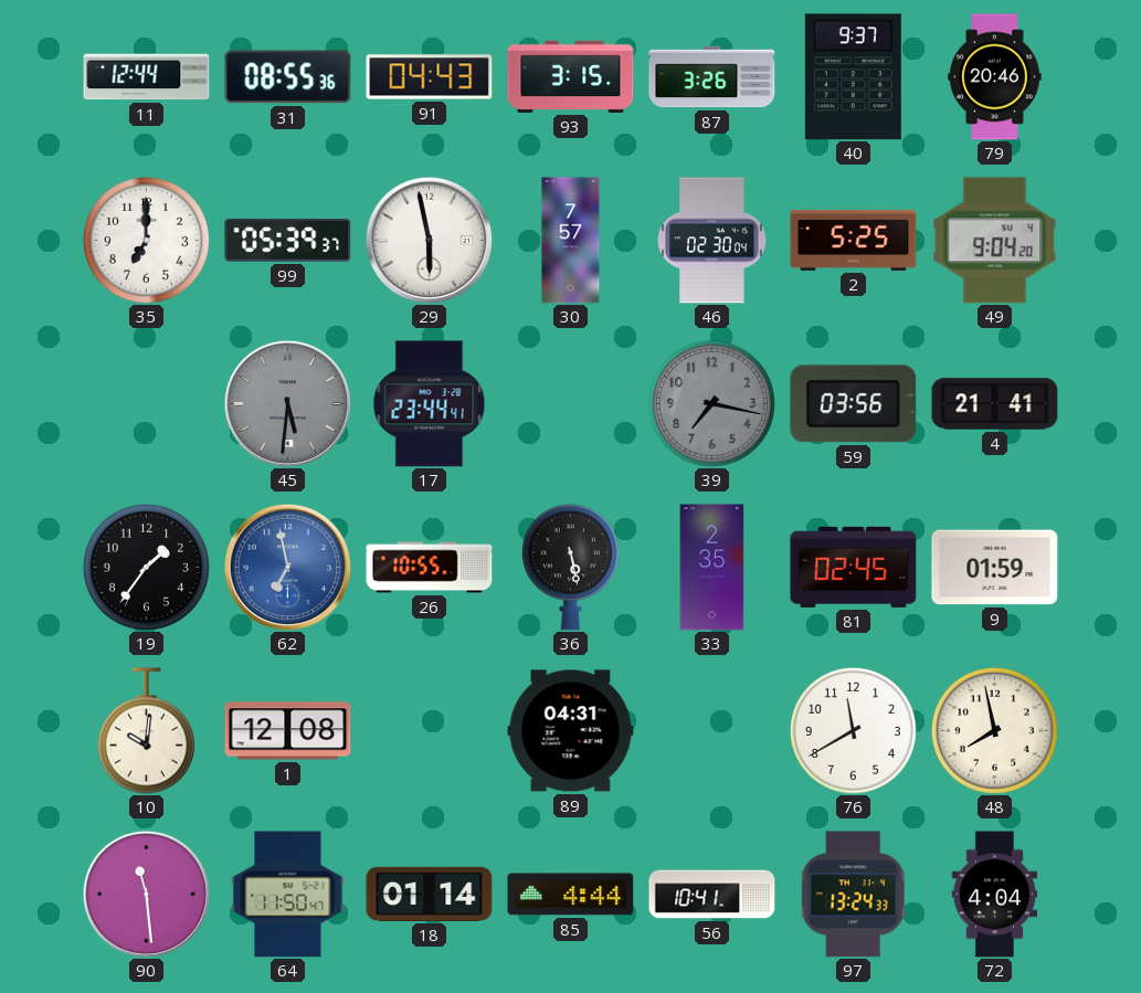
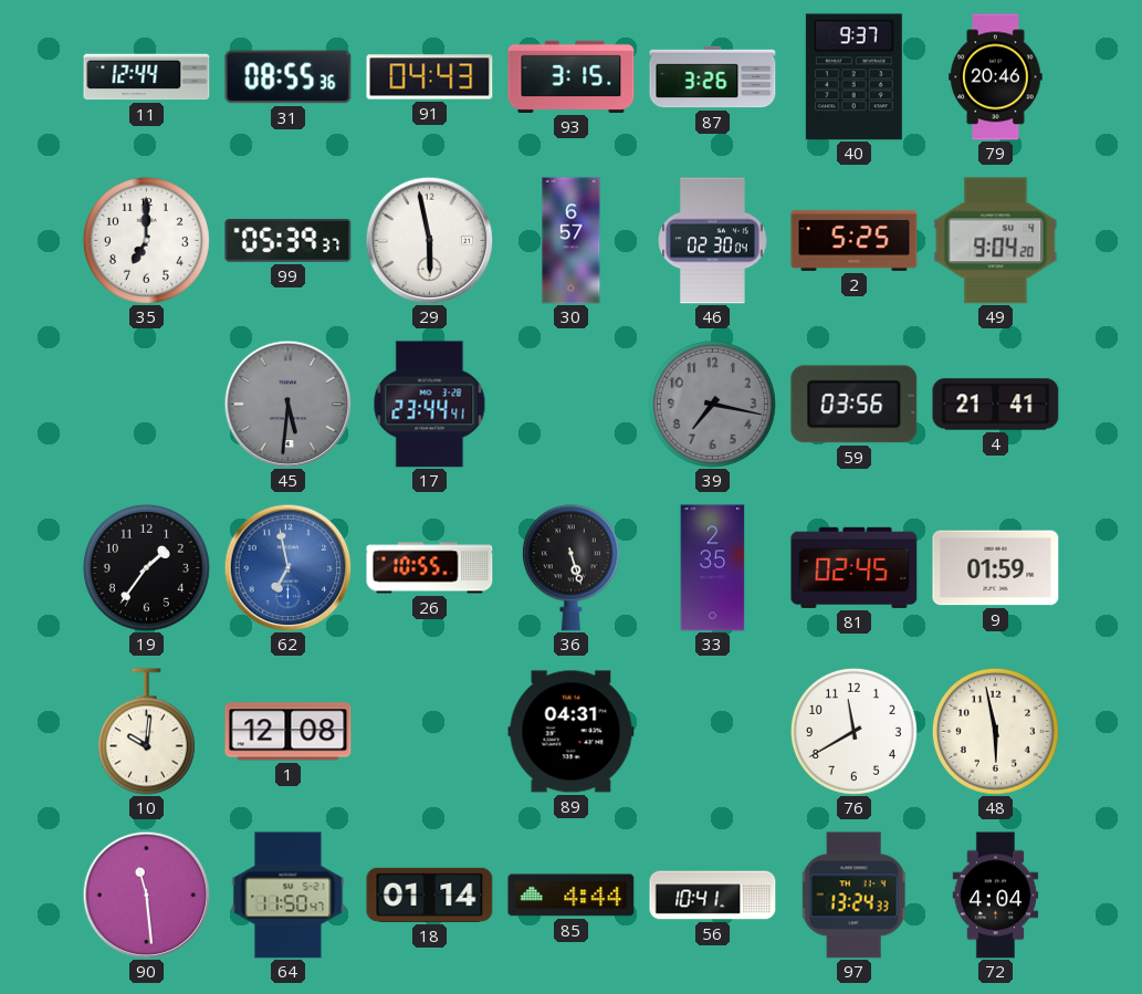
30: 7:57 -> 6:57 (572, 241)
36: 5:28 -> 5:27 (570, 568)
48: 7:58 -> 5:58 (995, 731)
